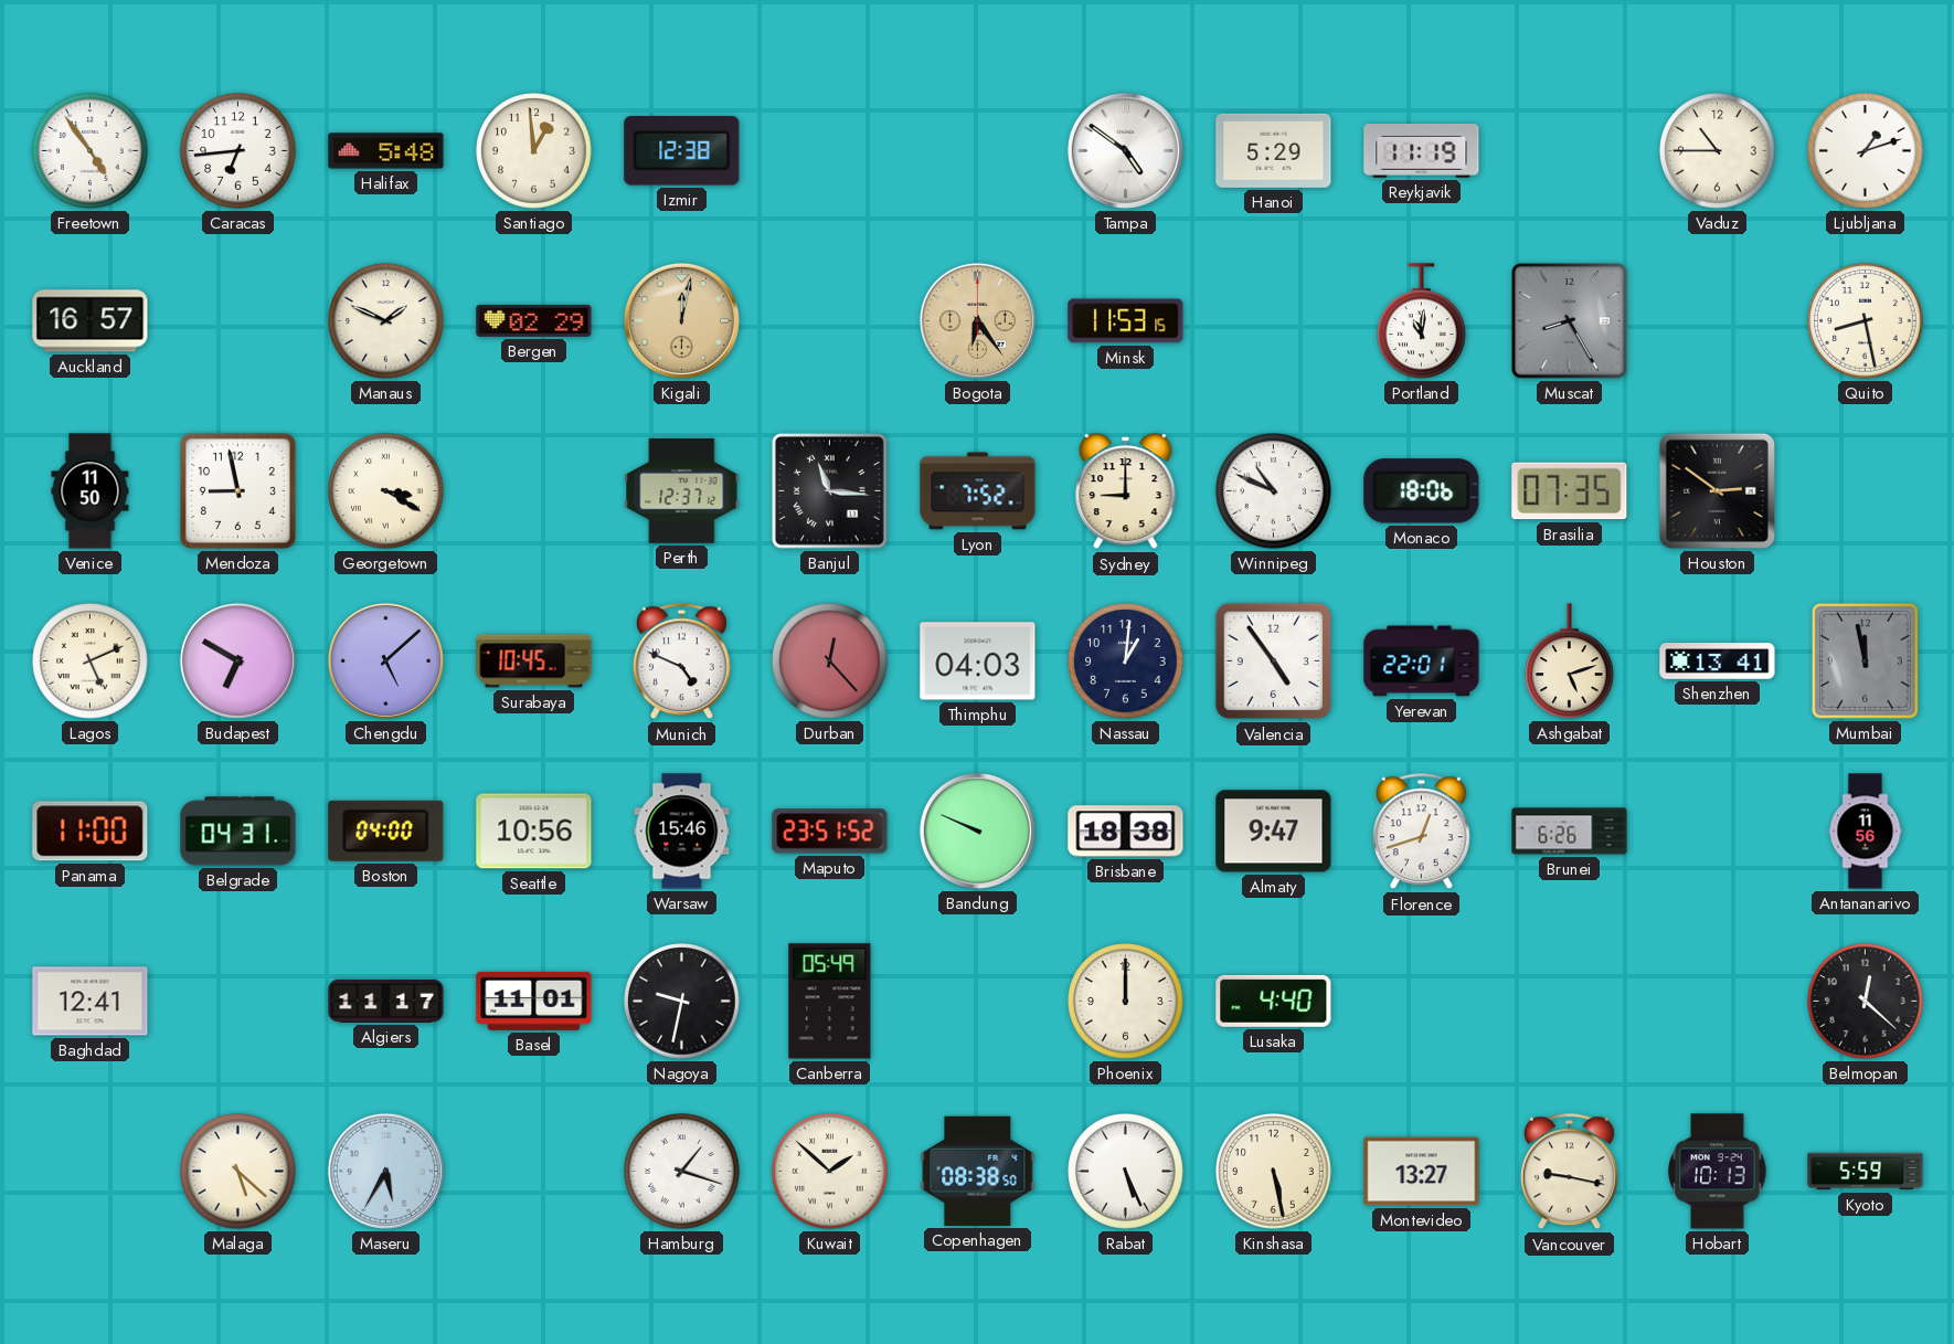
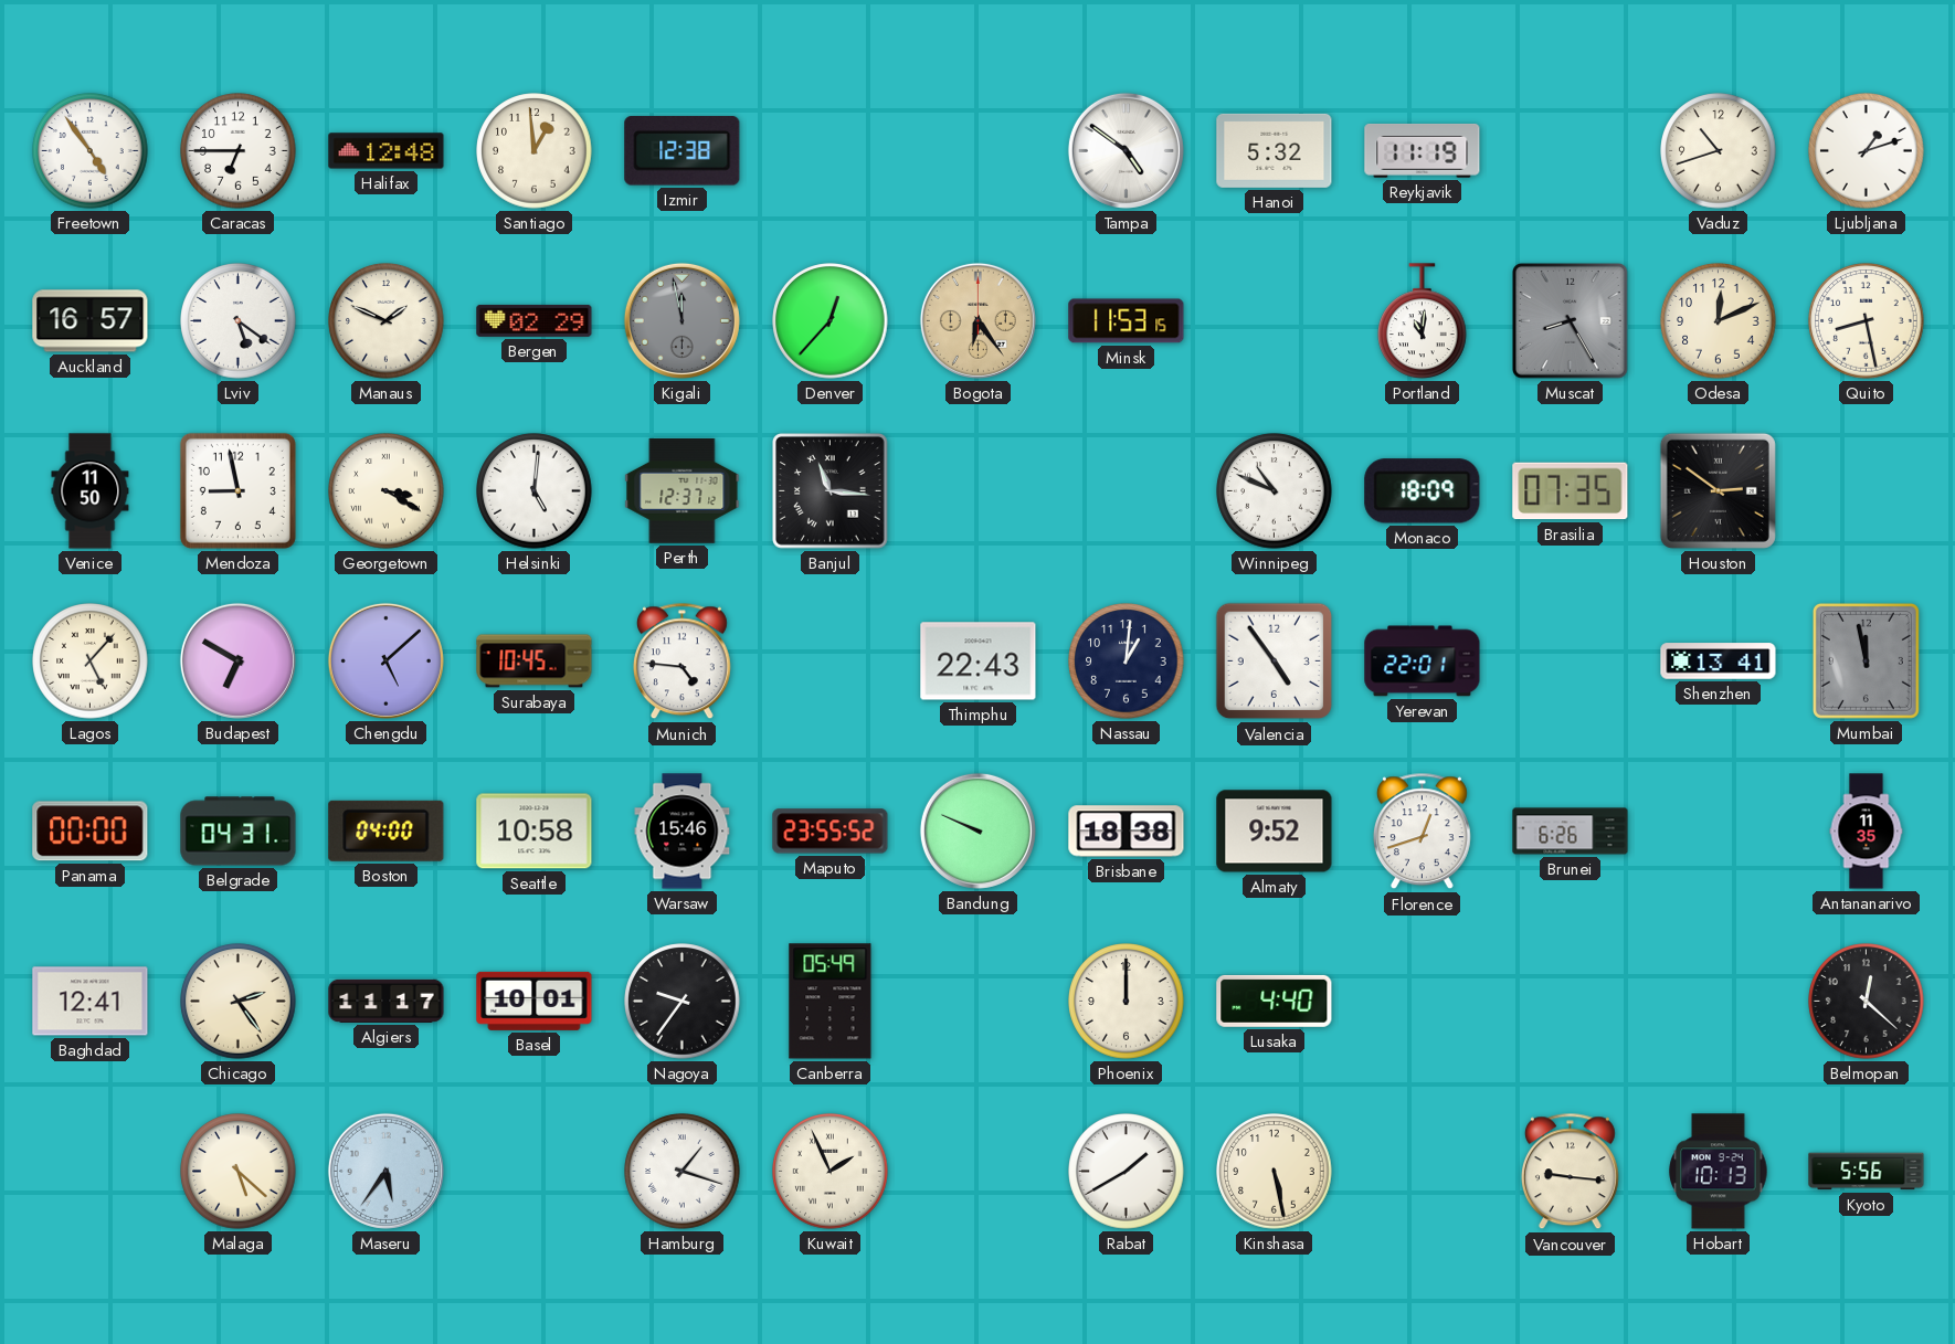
Caracas: 6:44 -> 6:45 (239, 151)
Halifax: 5:48 -> 12:48 (387, 151)
Hanoi: 5:29 -> 5:32 (1275, 150)
Vaduz: 10:45 -> 10:42 (1719, 151)
Lviv: none -> 5:21 (239, 321)
Kigali: 12:02 -> 11:58 (681, 320)
Kigali dial: champagne -> grey (681, 320)
Denver: none -> 12:37 (831, 321)
Odesa: none -> 12:11 (1719, 321)
Helsinki: none -> 5:01 (535, 491)
Lyon: 7:52 -> none (978, 491)
Sydney: 9:00 -> none (1126, 491)
Monaco: 18:06 -> 18:09 (1423, 491)
Lagos: 5:11 -> 5:07 (91, 662)
Munich: 4:49 -> 4:46 (681, 662)
Durban: 12:23 -> none (830, 662)
Thimphu: 04:03 -> 22:43 (979, 662)
Ashgabat: 5:12 -> none (1570, 662)
Panama: 11:00 -> 00:00 (91, 832)
Seattle: 10:56 -> 10:58 (535, 832)
Maputo: 23:51 -> 23:55 (831, 832)
Almaty: 9:47 -> 9:52 (1275, 832)
Antananarivo: 11:56 -> 11:35 (1867, 832)
Chicago: none -> 2:24 (239, 1002)
Basel: 11:01 -> 10:01 (535, 1001)
Nagoya: 9:32 -> 9:36 (683, 1002)
Maseru: 5:35 -> 5:36 (385, 1171)
Kuwait: 1:52 -> 1:56 (831, 1172)
Copenhagen: 08:38 -> none (978, 1171)
Rabat: 5:26 -> 1:40 (1127, 1172)
Montevideo: 13:27 -> none (1422, 1172)
Vancouver: 9:17 -> 9:16 (1570, 1172)
Kyoto: 5:59 -> 5:56 (1867, 1172)
